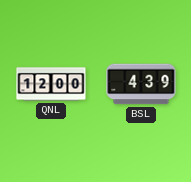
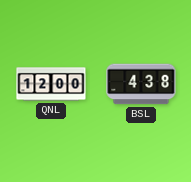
BSL: 4:39 -> 4:38 (141, 84)
